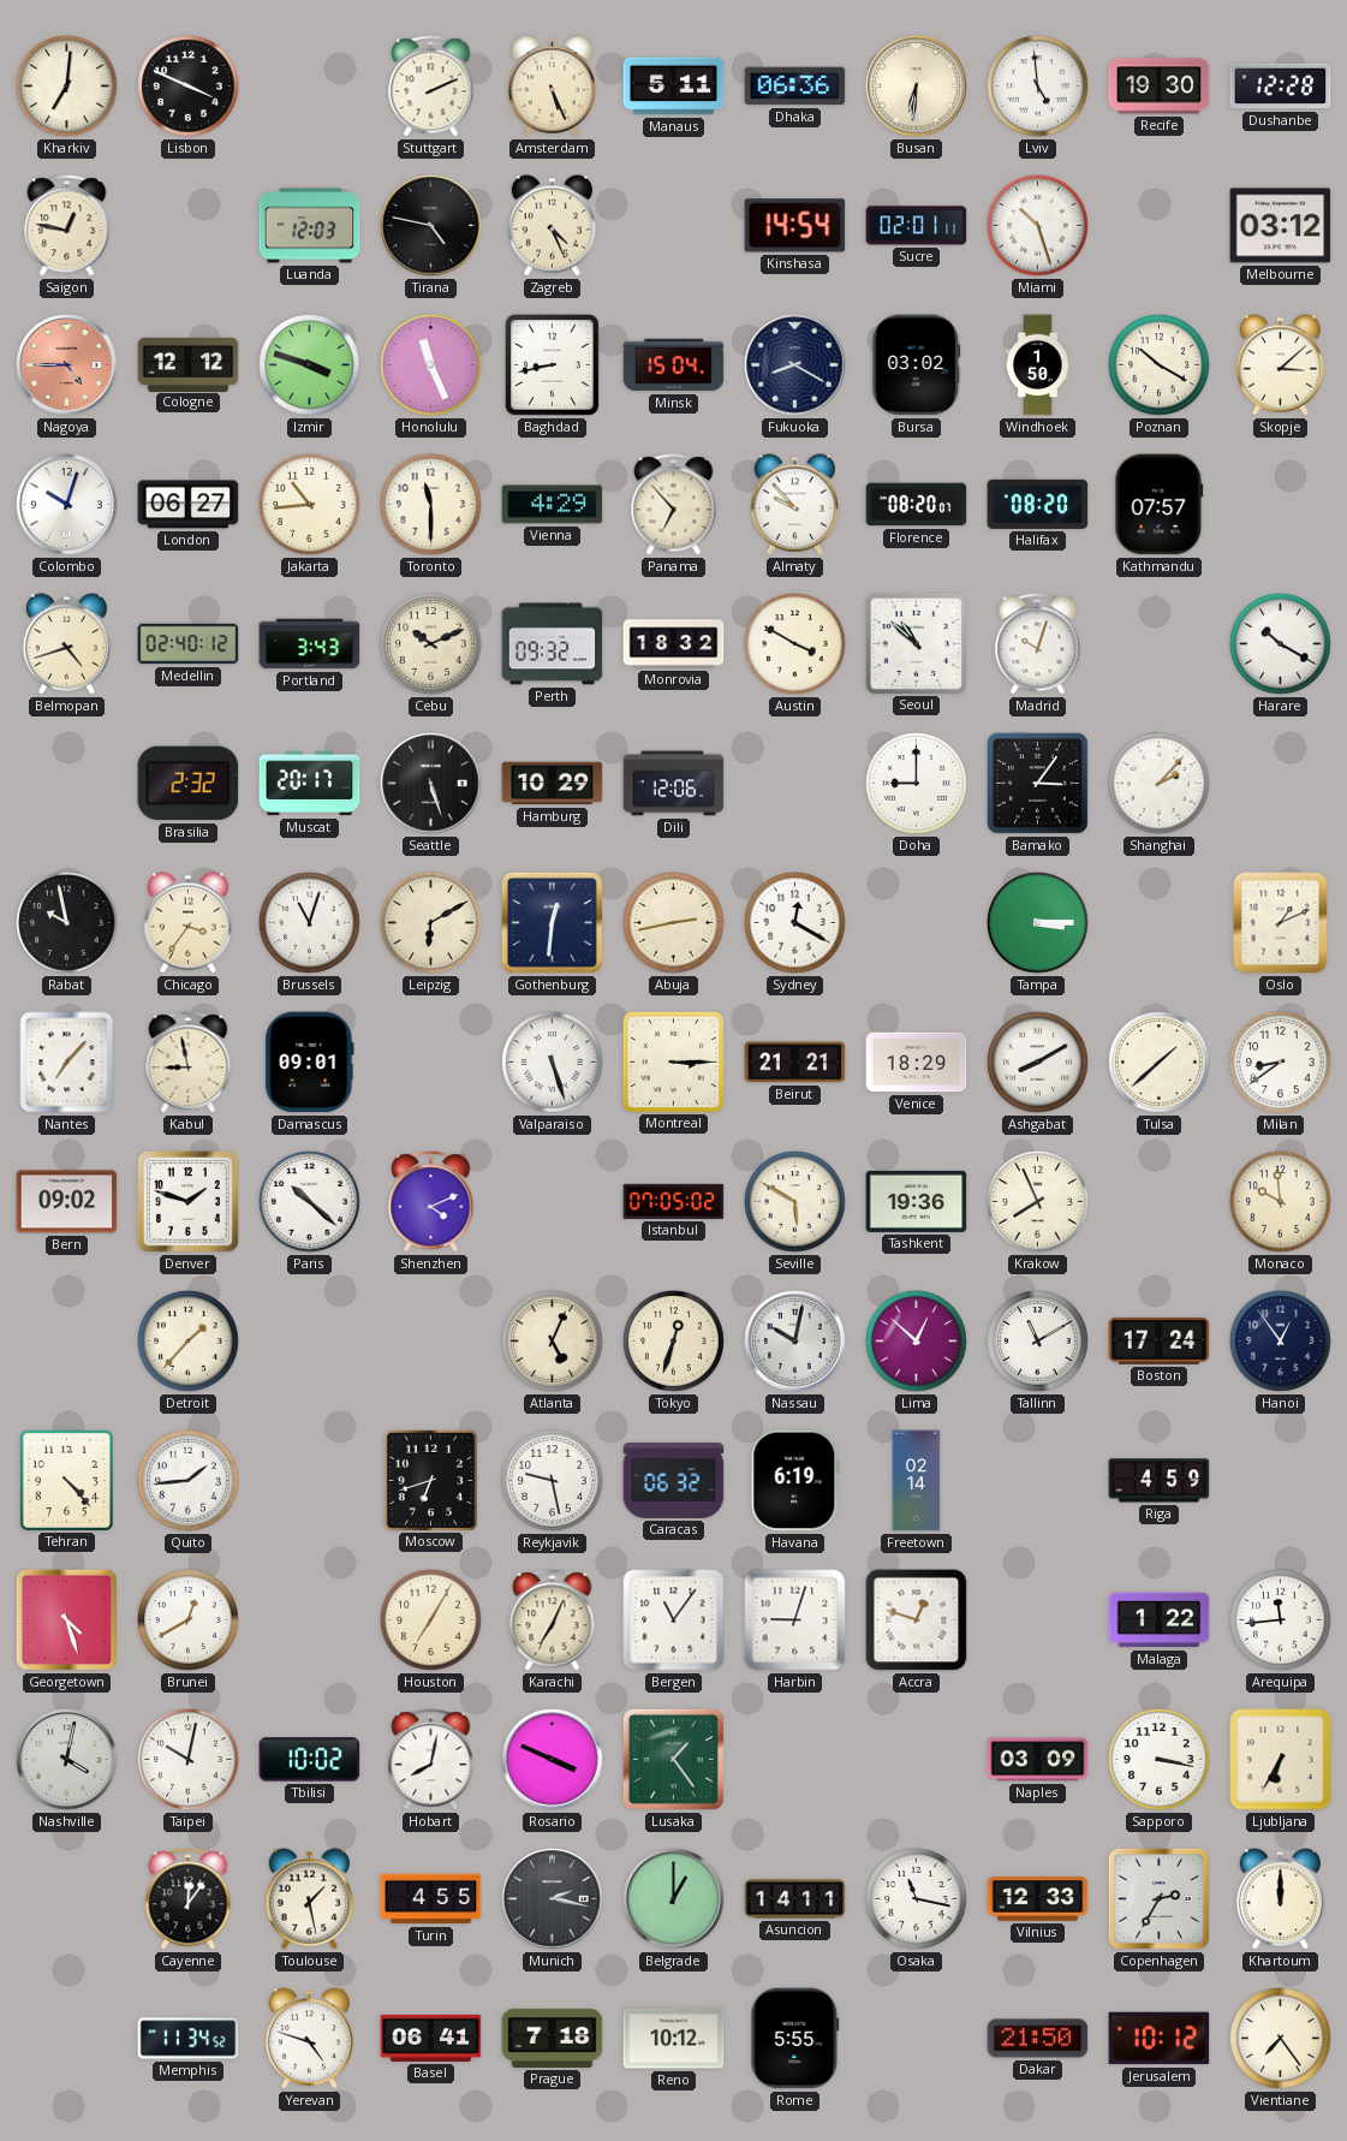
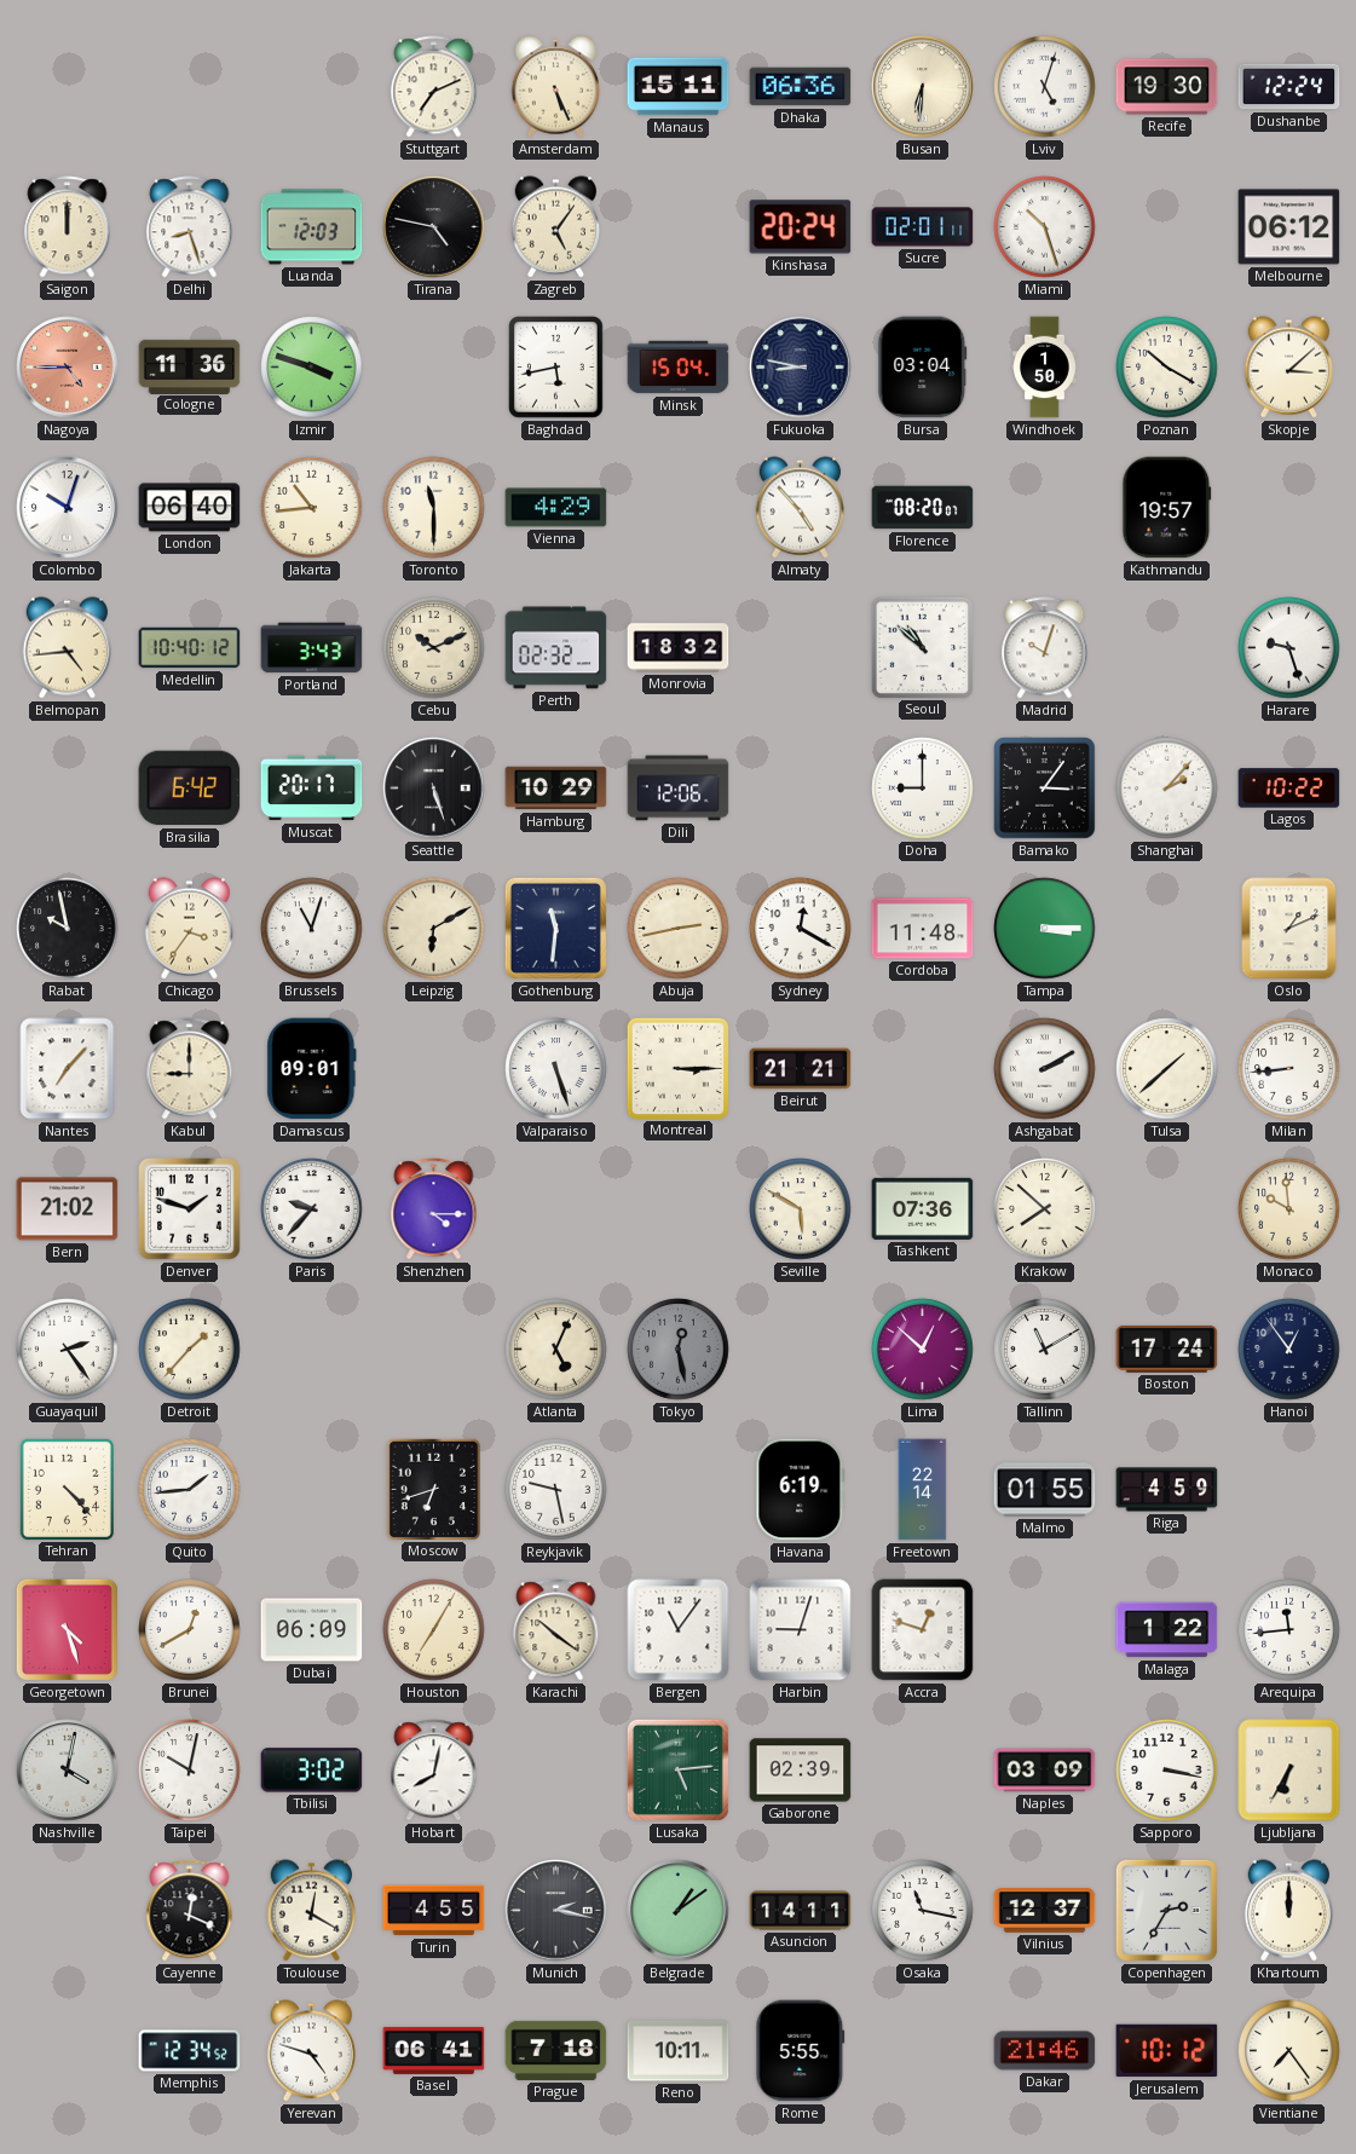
Kharkiv: 7:01 -> none (67, 87)
Lisbon: 3:49 -> none (189, 87)
Stuttgart: 2:11 -> 7:11 (434, 87)
Manaus: 5:11 -> 15:11 (679, 87)
Lviv: 4:59 -> 5:03 (1045, 87)
Dushanbe: 12:28 -> 12:24 (1289, 87)
Saigon: 12:47 -> 12:00 (68, 227)
Delhi: none -> 8:27 (190, 227)
Zagreb: 4:26 -> 5:06 (555, 227)
Kinshasa: 14:54 -> 20:24 (801, 227)
Melbourne: 03:12 -> 06:12 (1289, 227)
Cologne: 12:12 -> 11:36 (190, 366)
Honolulu: 11:26 -> none (431, 365)
Baghdad: 8:43 -> 5:43 (556, 368)
Fukuoka: 8:20 -> 8:47 (801, 368)
Bursa: 03:02 -> 03:04 (923, 368)
London: 06:27 -> 06:40 (190, 508)
Panama: 6:53 -> none (674, 505)
Almaty: 9:53 -> 4:53 (800, 508)
Halifax: 08:20 -> none (1038, 504)
Kathmandu: 07:57 -> 19:57 (1167, 508)
Belmopan: 4:42 -> 4:44 (67, 648)
Medellin: 02:40 -> 10:40 (190, 648)
Perth: 09:32 -> 02:32 (556, 648)
Austin: 3:50 -> none (795, 644)
Harare: 10:20 -> 9:27 (1289, 648)
Brasilia: 2:32 -> 6:42 (190, 789)
Lagos: none -> 10:22 (1289, 789)
Gothenburg: 12:31 -> 11:31 (555, 928)
Cordoba: none -> 11:48 (923, 929)
Kabul: 8:58 -> 9:00 (190, 1069)
Venice: 18:29 -> none (917, 1063)
Ashgabat: 8:10 -> 2:10 (1045, 1069)
Milan: 8:39 -> 8:44 (1289, 1069)
Bern: 09:02 -> 21:02 (68, 1209)
Paris: 10:22 -> 9:37 (312, 1209)
Shenzhen: 4:11 -> 4:15 (434, 1209)
Istanbul: 07:05 -> none (674, 1201)
Tashkent: 19:36 -> 07:36 (923, 1208)
Krakow: 7:56 -> 7:52 (1045, 1209)
Guayaquil: none -> 2:24 (68, 1350)
Tokyo: 12:33 -> 12:28 (679, 1350)
Tokyo dial: cream -> grey (679, 1350)
Nassau: 10:02 -> none (795, 1342)
Caracas: 06:32 -> none (674, 1481)
Freetown: 02:14 -> 22:14 (923, 1490)
Malmo: none -> 01:55 (1045, 1490)
Dubai: none -> 06:09 (312, 1630)
Karachi: 7:04 -> 10:21 (556, 1630)
Tbilisi: 10:02 -> 3:02 (312, 1771)
Rosario: 3:49 -> none (553, 1760)
Lusaka: 1:24 -> 5:14 (677, 1769)
Gaborone: none -> 02:39 (801, 1771)
Cayenne: 12:06 -> 12:19 (190, 1911)
Toulouse: 1:28 -> 12:20 (311, 1911)
Belgrade: 1:00 -> 1:09 (679, 1911)
Vilnius: 12:33 -> 12:37 (1045, 1911)
Memphis: 11:34 -> 12:34 (190, 2051)
Reno: 10:12 -> 10:11 (679, 2051)
Dakar: 21:50 -> 21:46 (1045, 2051)
